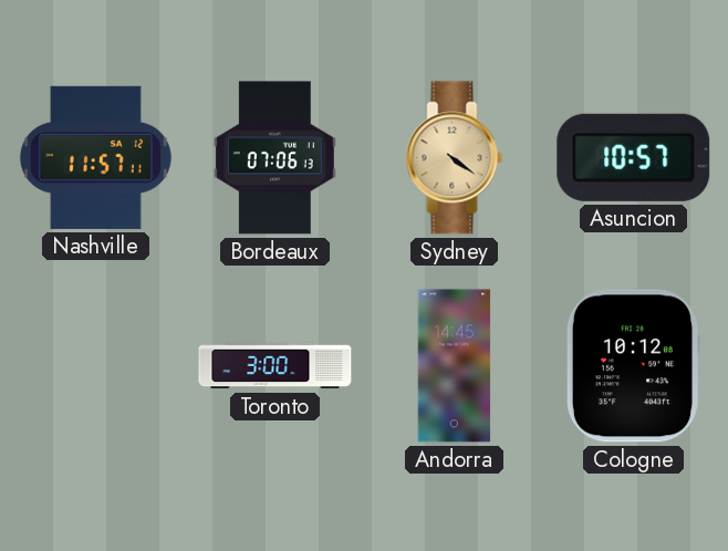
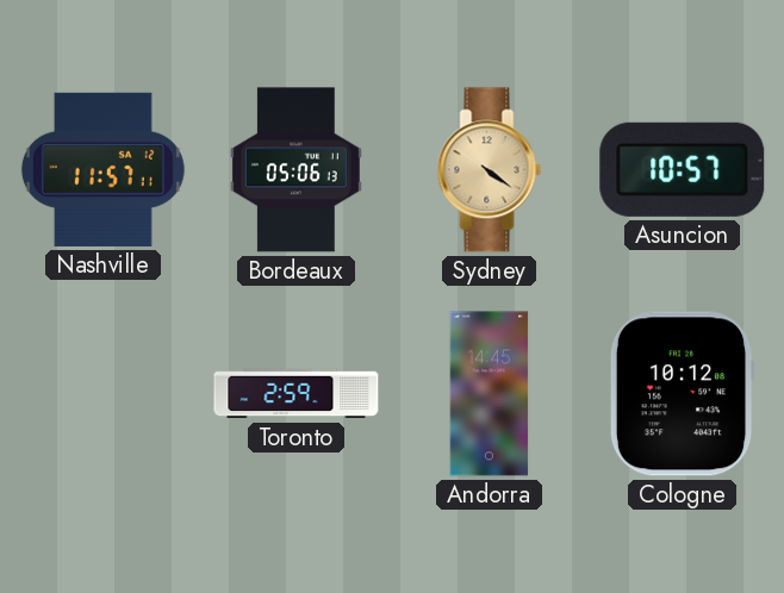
Bordeaux: 07:06 -> 05:06 (295, 170)
Toronto: 3:00 -> 2:59 (297, 394)
